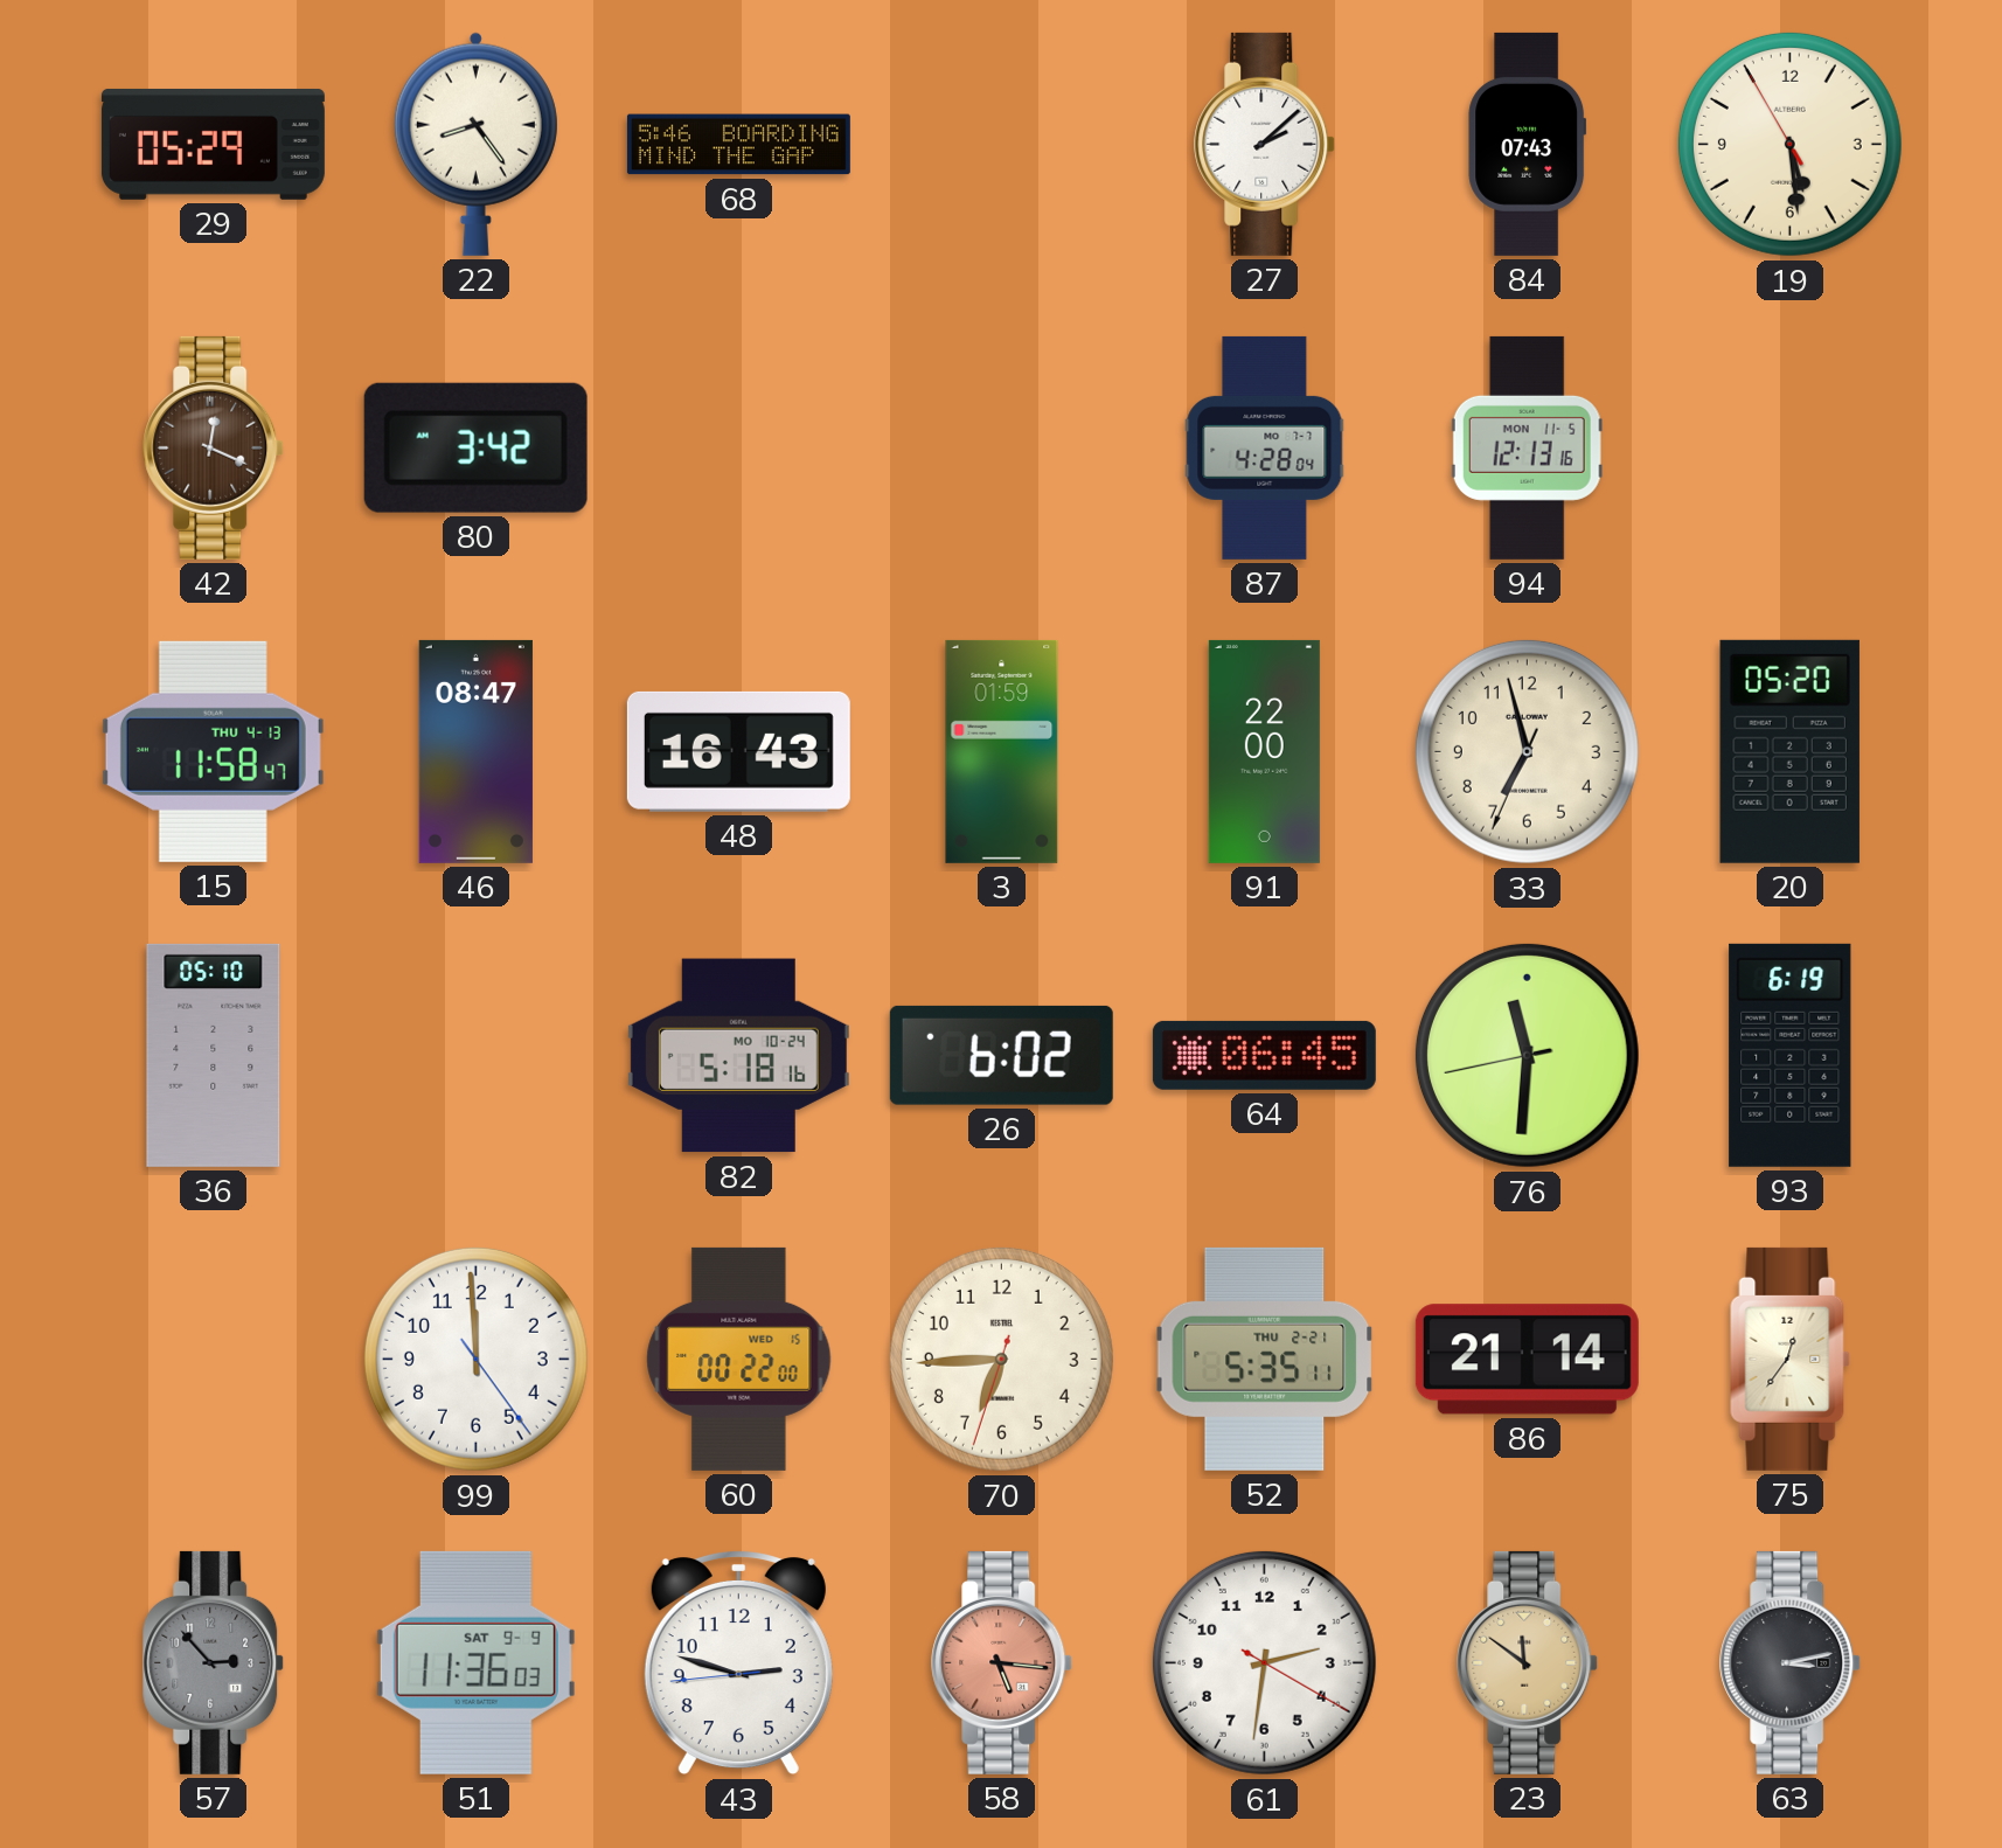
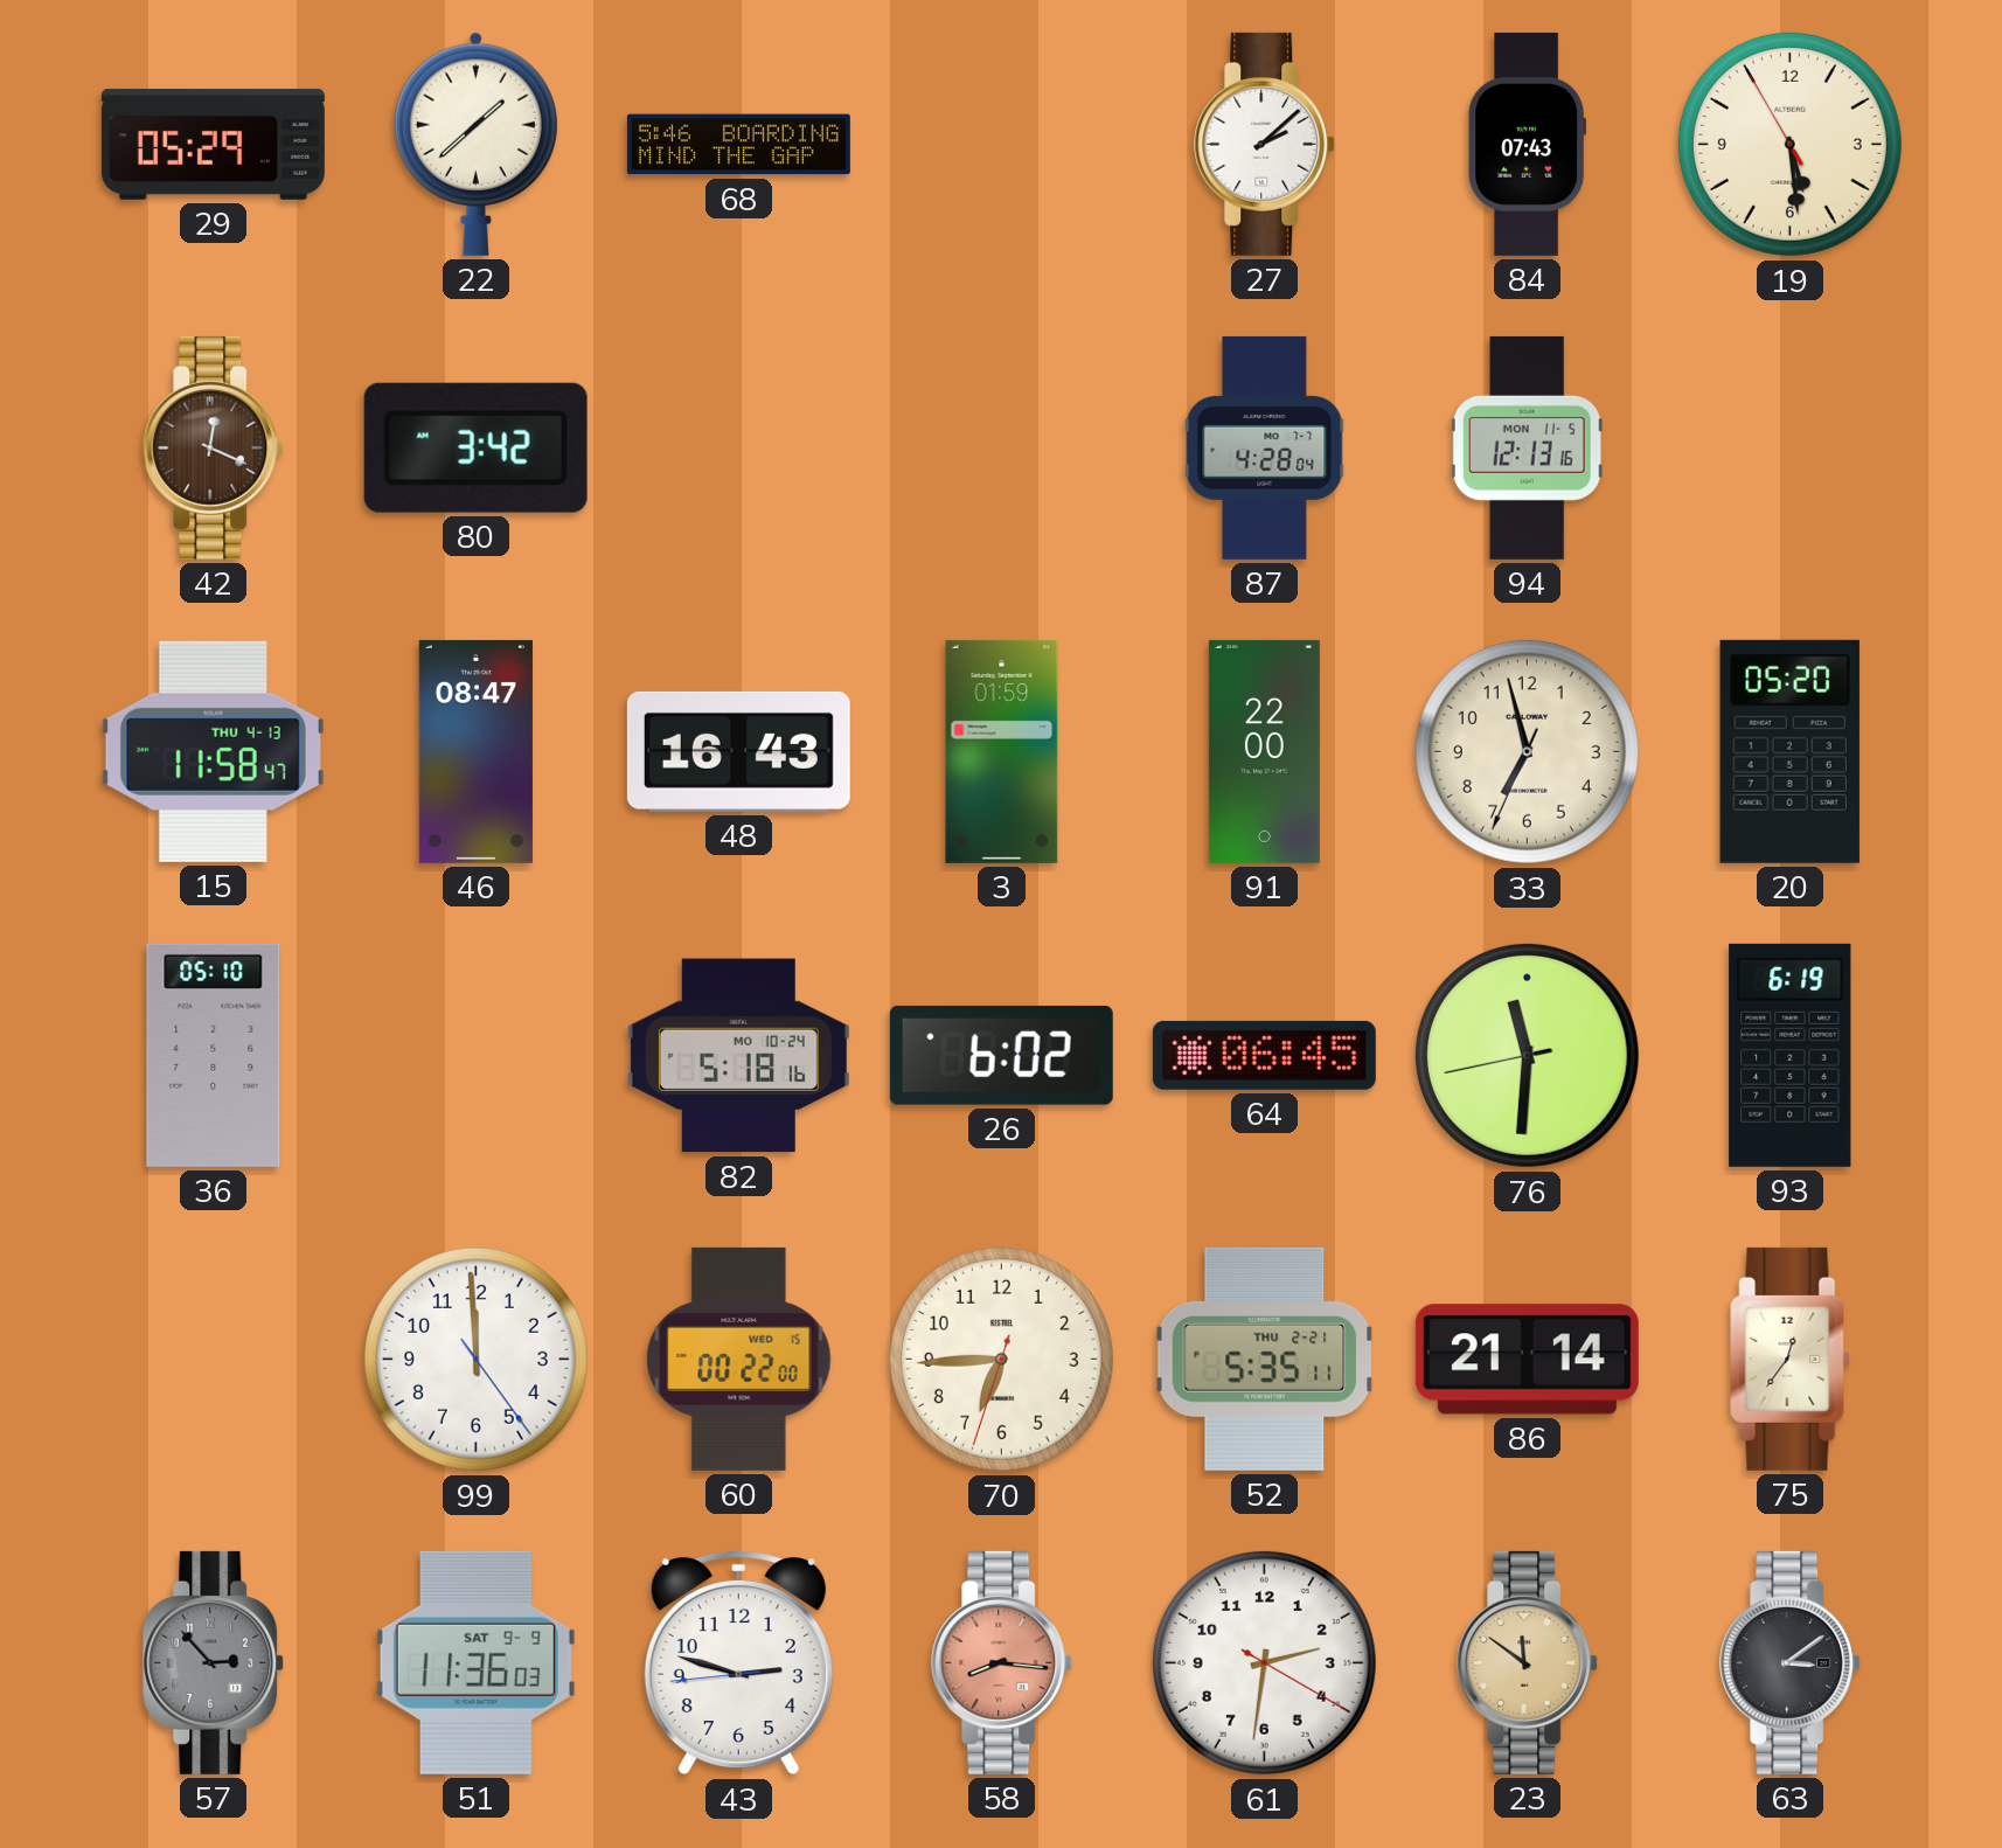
22: 8:24 -> 1:38 (475, 144)
58: 5:16 -> 8:16 (1002, 1662)
63: 3:13 -> 3:09 (1791, 1662)
